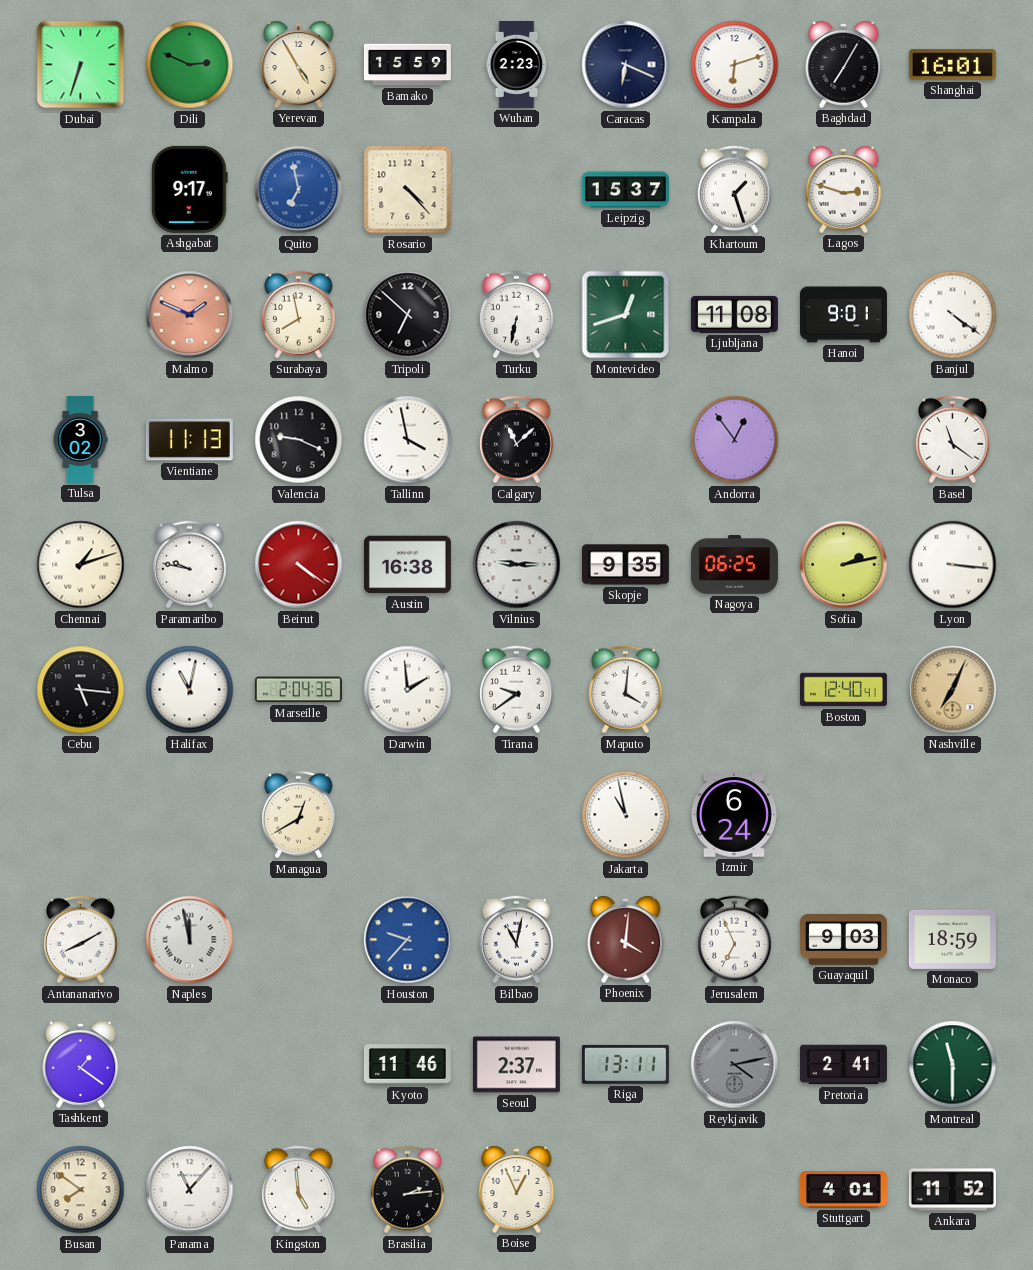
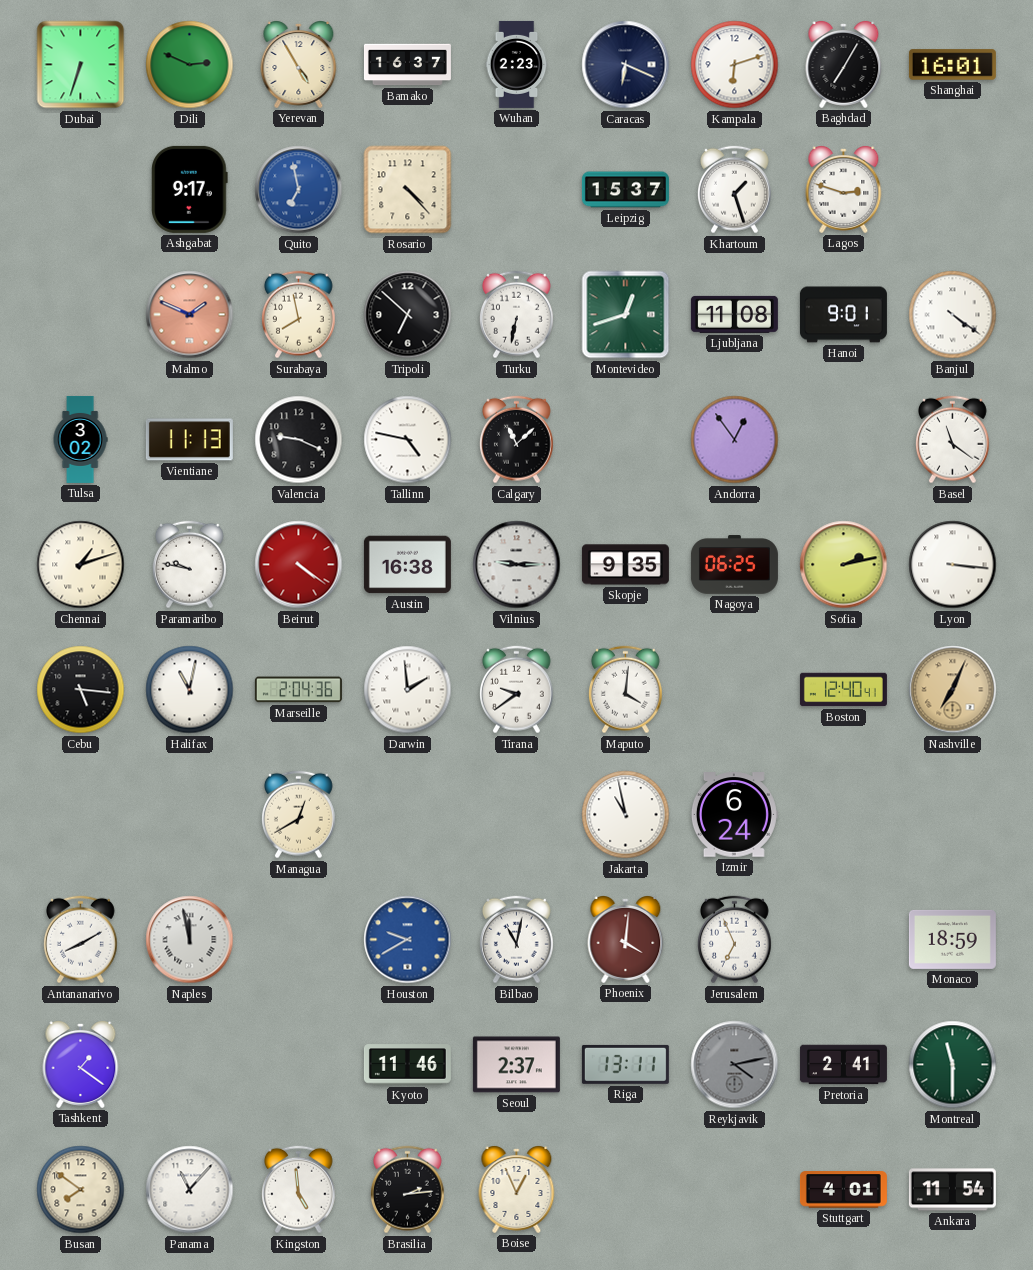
Bamako: 15:59 -> 16:37 (407, 65)
Tallinn: 3:58 -> 4:47 (408, 440)
Houston: 9:37 -> 9:40 (408, 940)
Guayaquil: 9:03 -> none (843, 939)
Ankara: 11:52 -> 11:54 (952, 1190)
